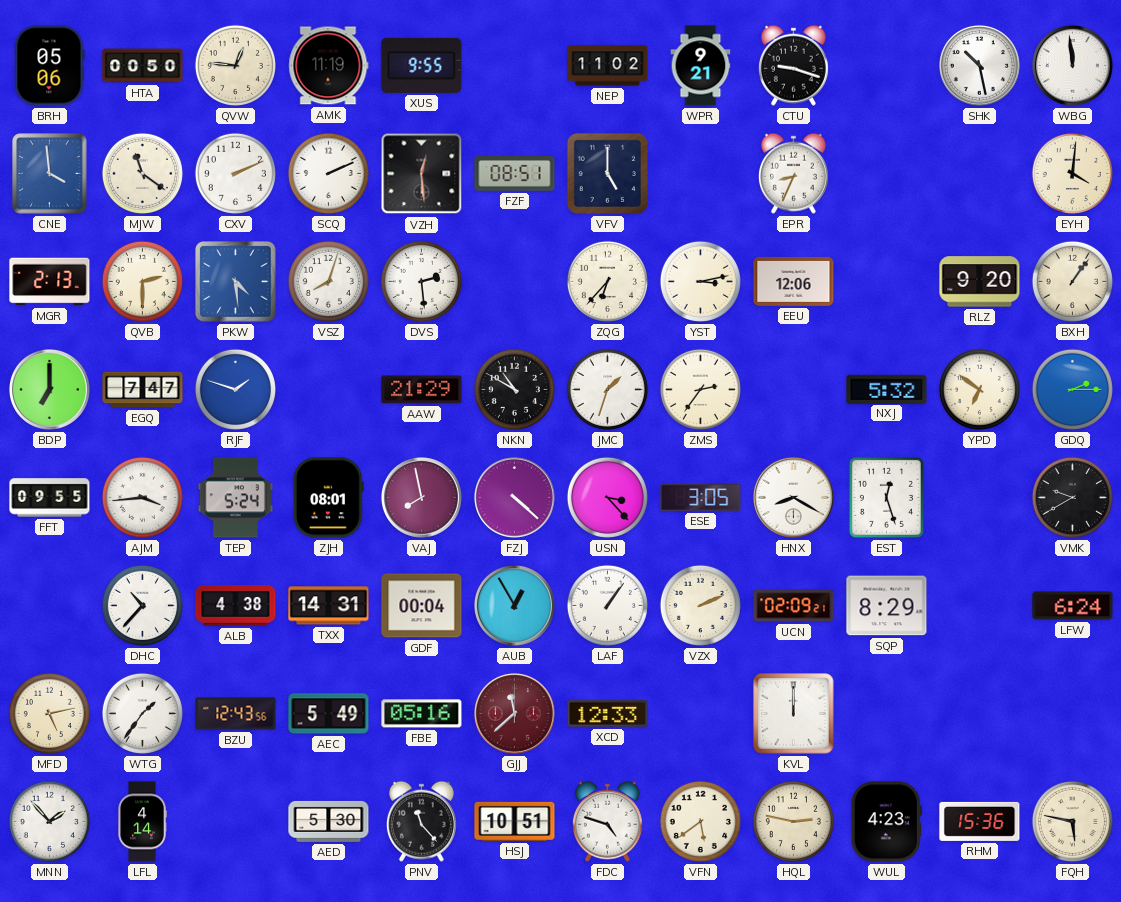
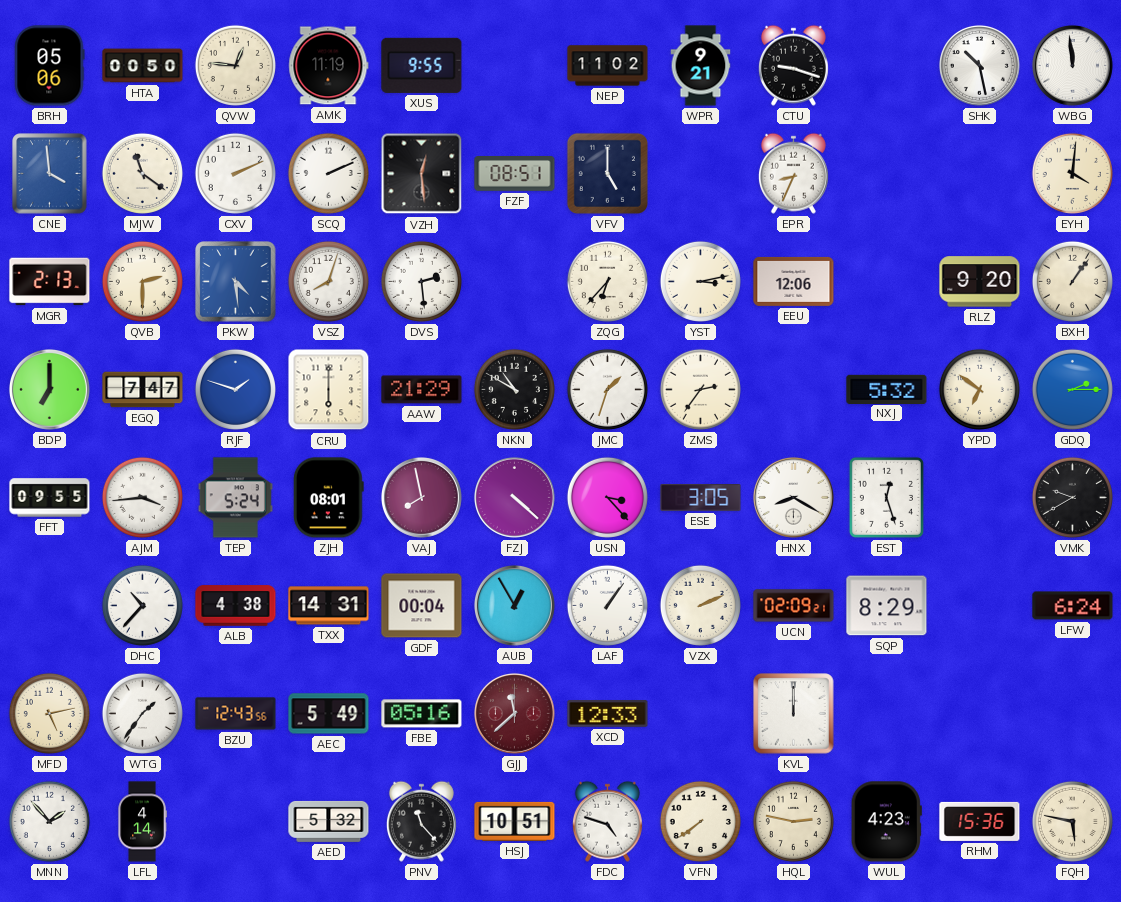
CRU: none -> 6:00 (329, 390)
AED: 5:30 -> 5:32 (329, 821)
VFN: 5:39 -> 7:39 (700, 821)
